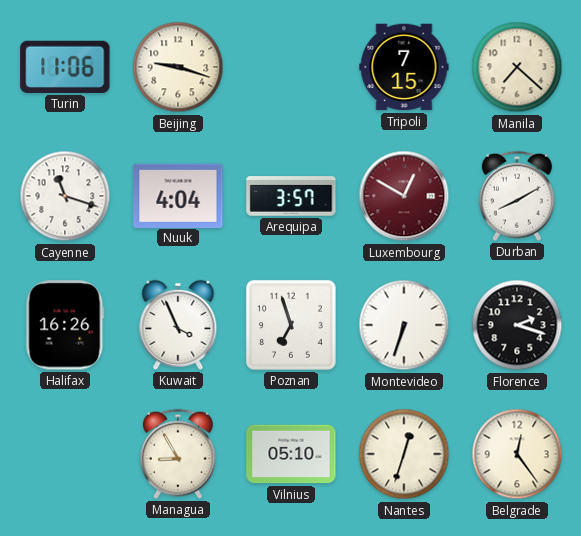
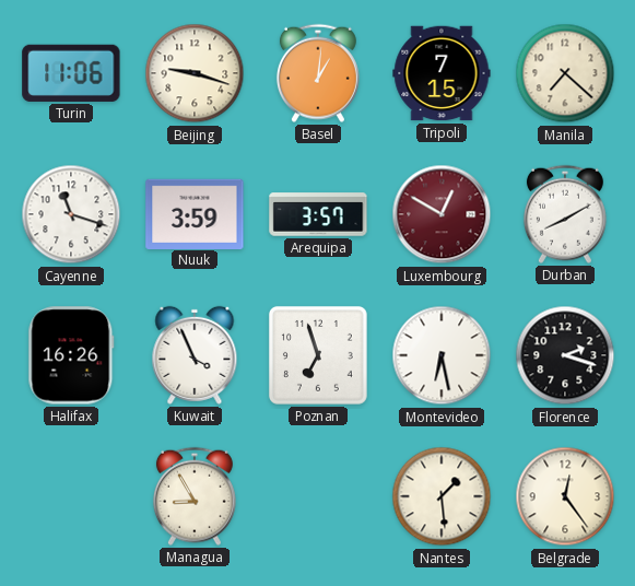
Basel: none -> 1:01 (318, 73)
Nuuk: 4:04 -> 3:59 (195, 213)
Montevideo: 6:33 -> 6:28 (442, 355)
Vilnius: 05:10 -> none (291, 454)
Nantes: 12:33 -> 1:29 (442, 496)
